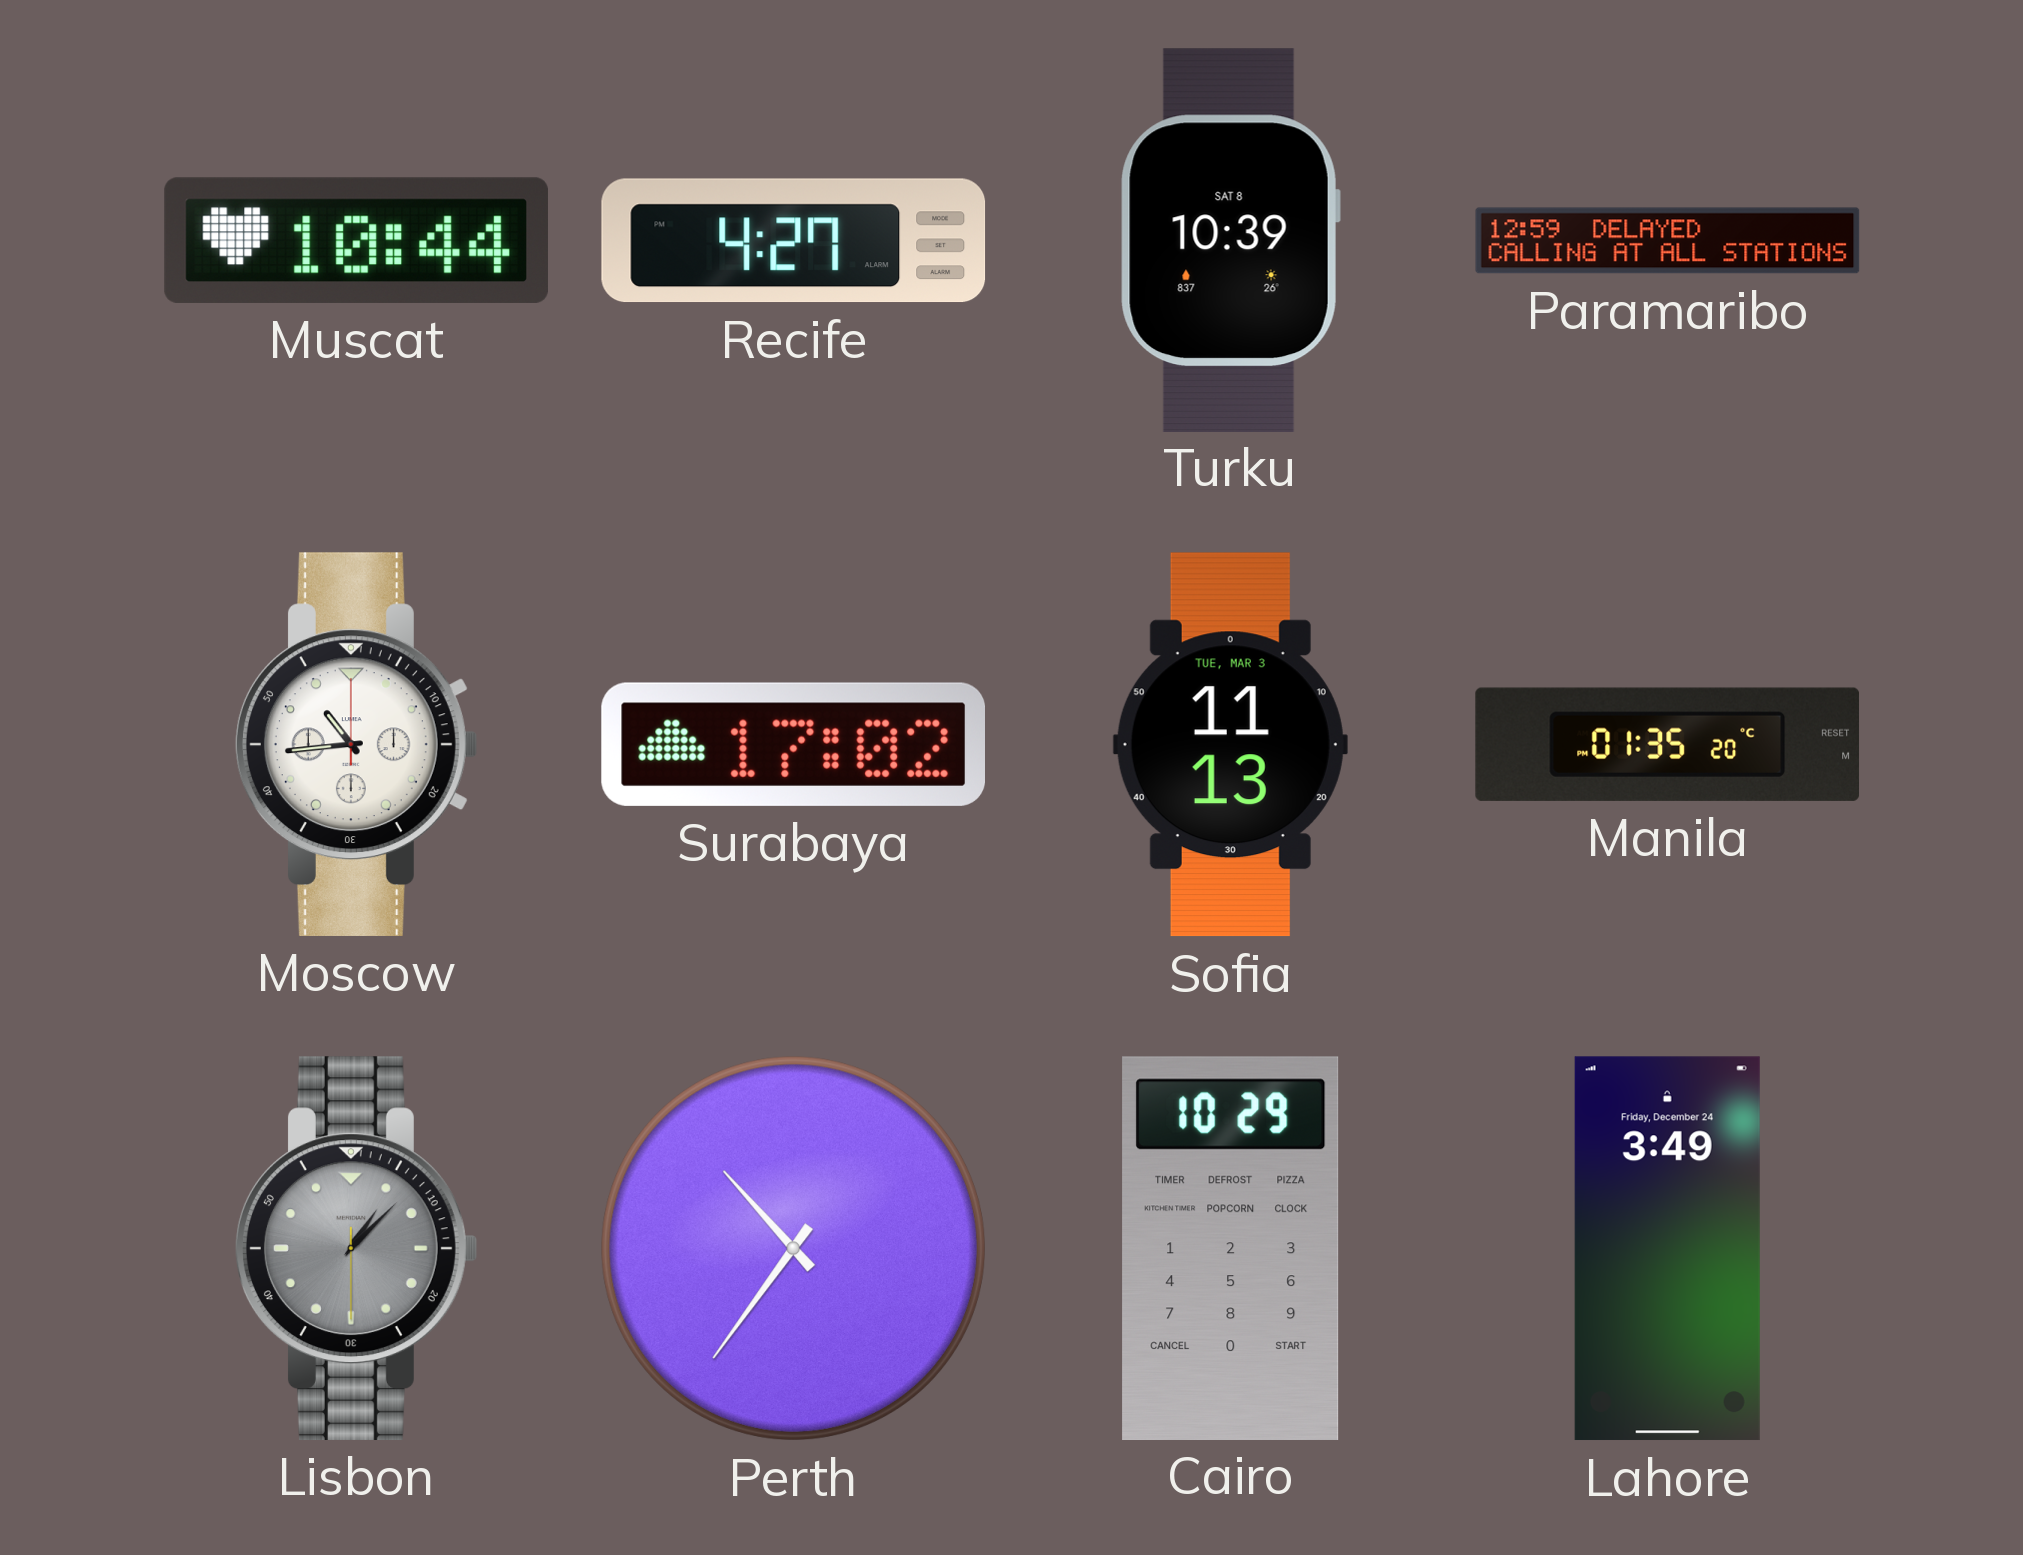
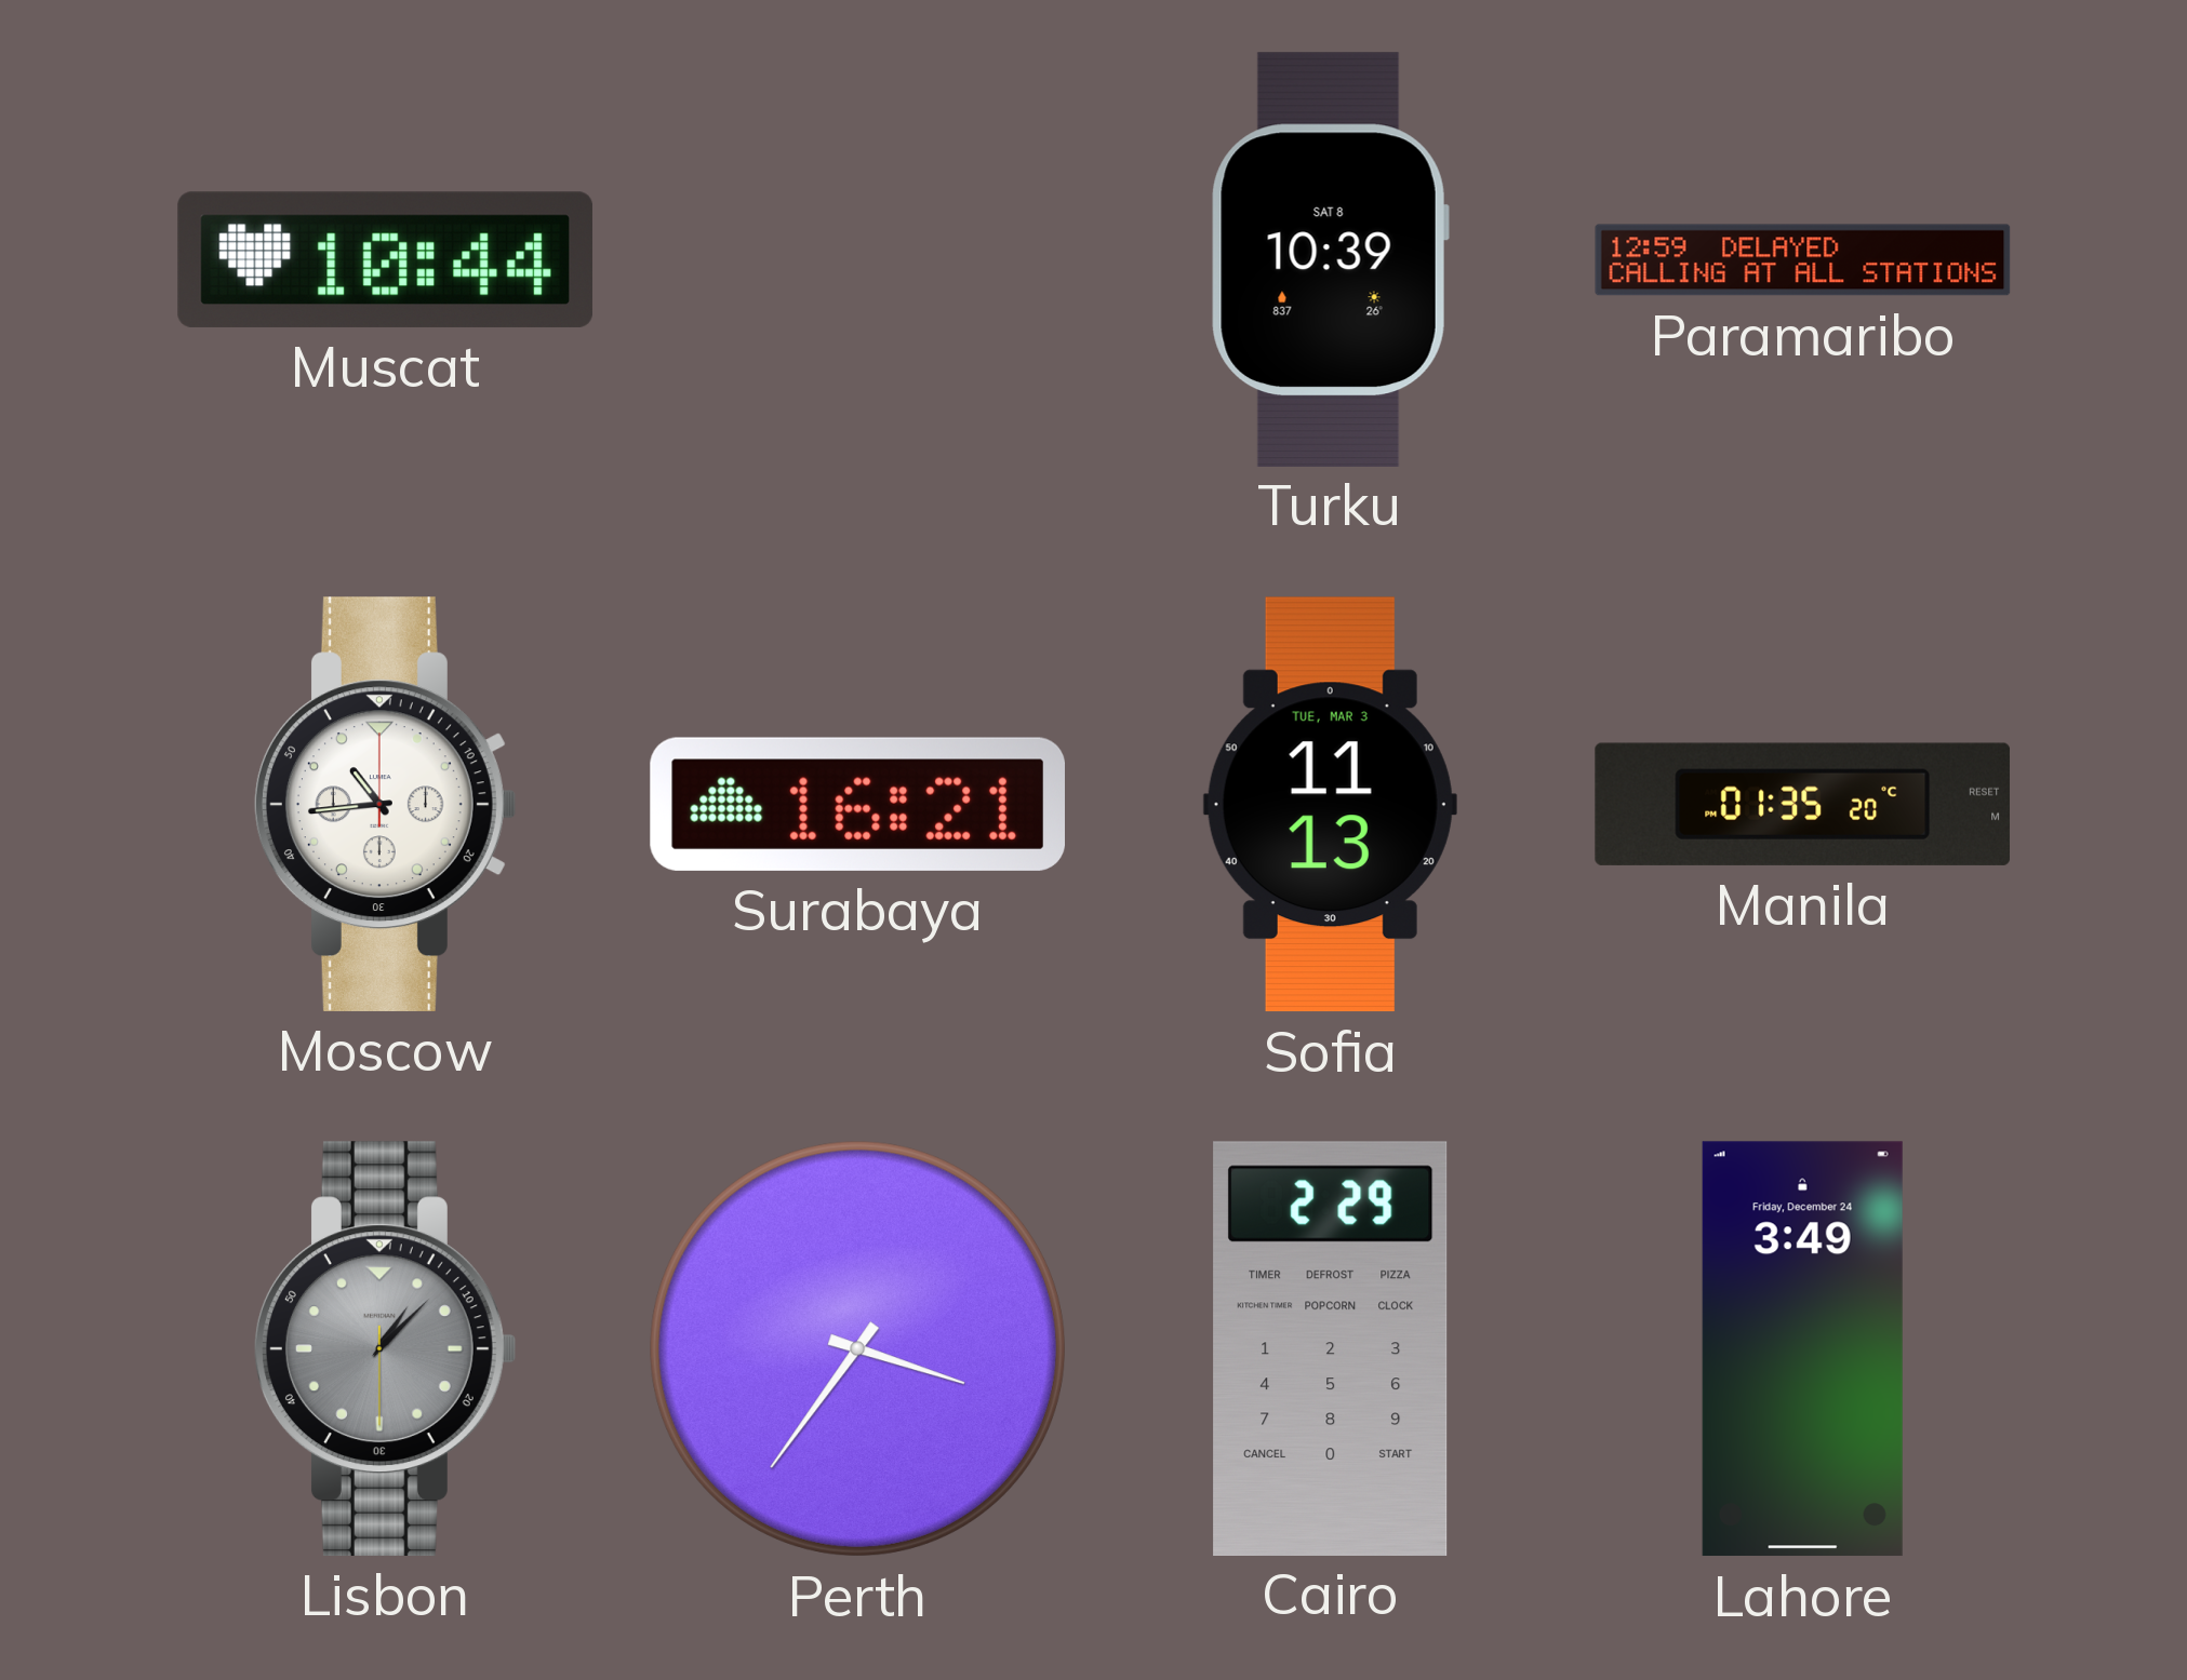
Recife: 4:27 -> none (794, 241)
Surabaya: 17:02 -> 16:21 (857, 804)
Perth: 10:36 -> 3:36 (857, 1348)
Cairo: 10:29 -> 2:29 (1331, 1348)
